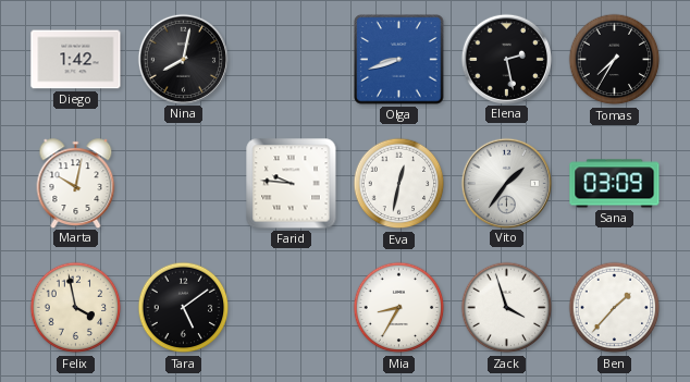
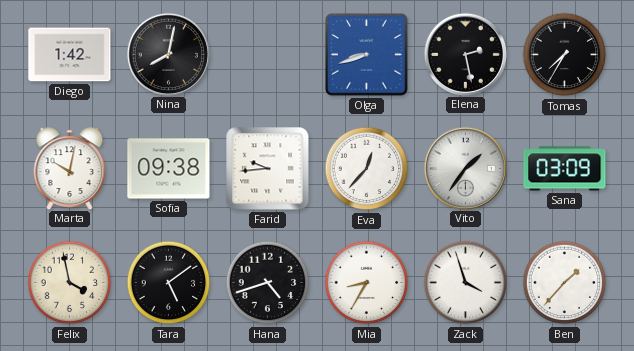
Sofia: none -> 09:38 (169, 169)
Farid: 9:46 -> 9:44 (268, 169)
Eva: 12:32 -> 12:37 (367, 169)
Hana: none -> 4:42 (268, 283)
